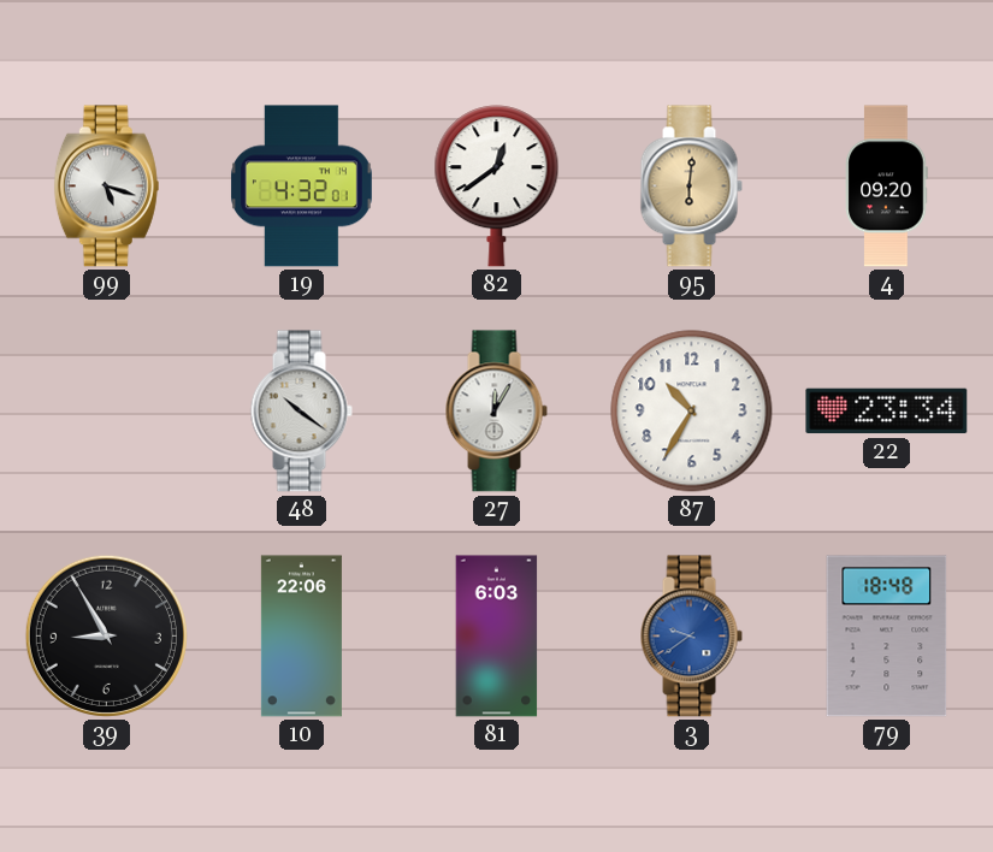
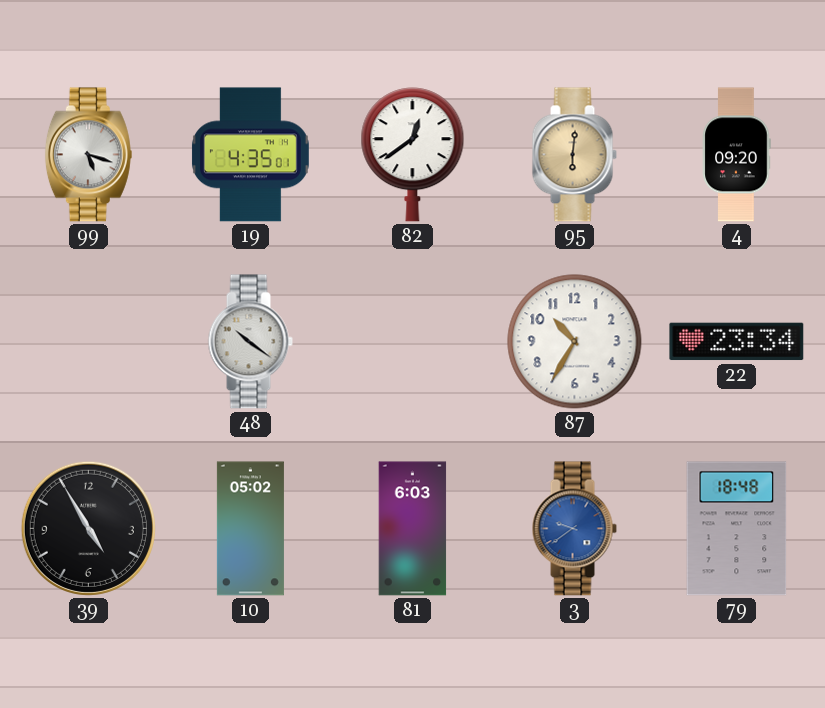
19: 4:32 -> 4:35 (250, 155)
27: 12:05 -> none (496, 412)
39: 8:55 -> 4:55 (88, 528)
10: 22:06 -> 05:02 (250, 529)
